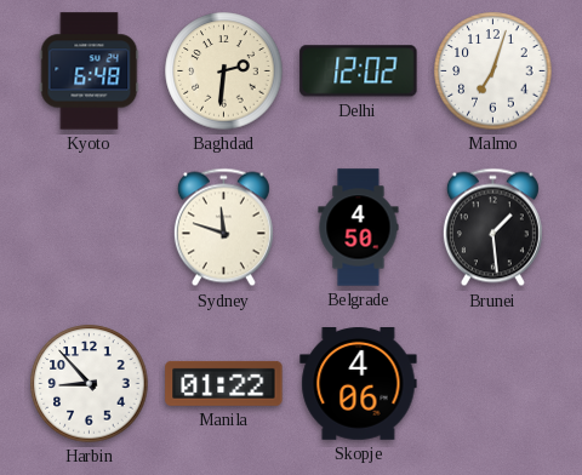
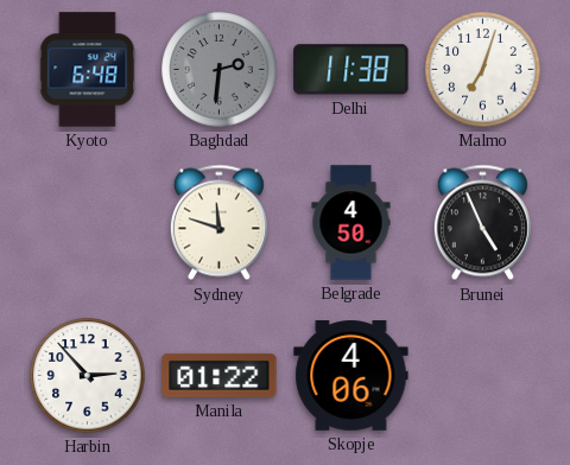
Baghdad dial: cream -> grey (220, 70)
Delhi: 12:02 -> 11:38 (351, 70)
Brunei: 1:29 -> 4:56 (482, 223)
Harbin: 8:53 -> 2:53 (88, 376)
